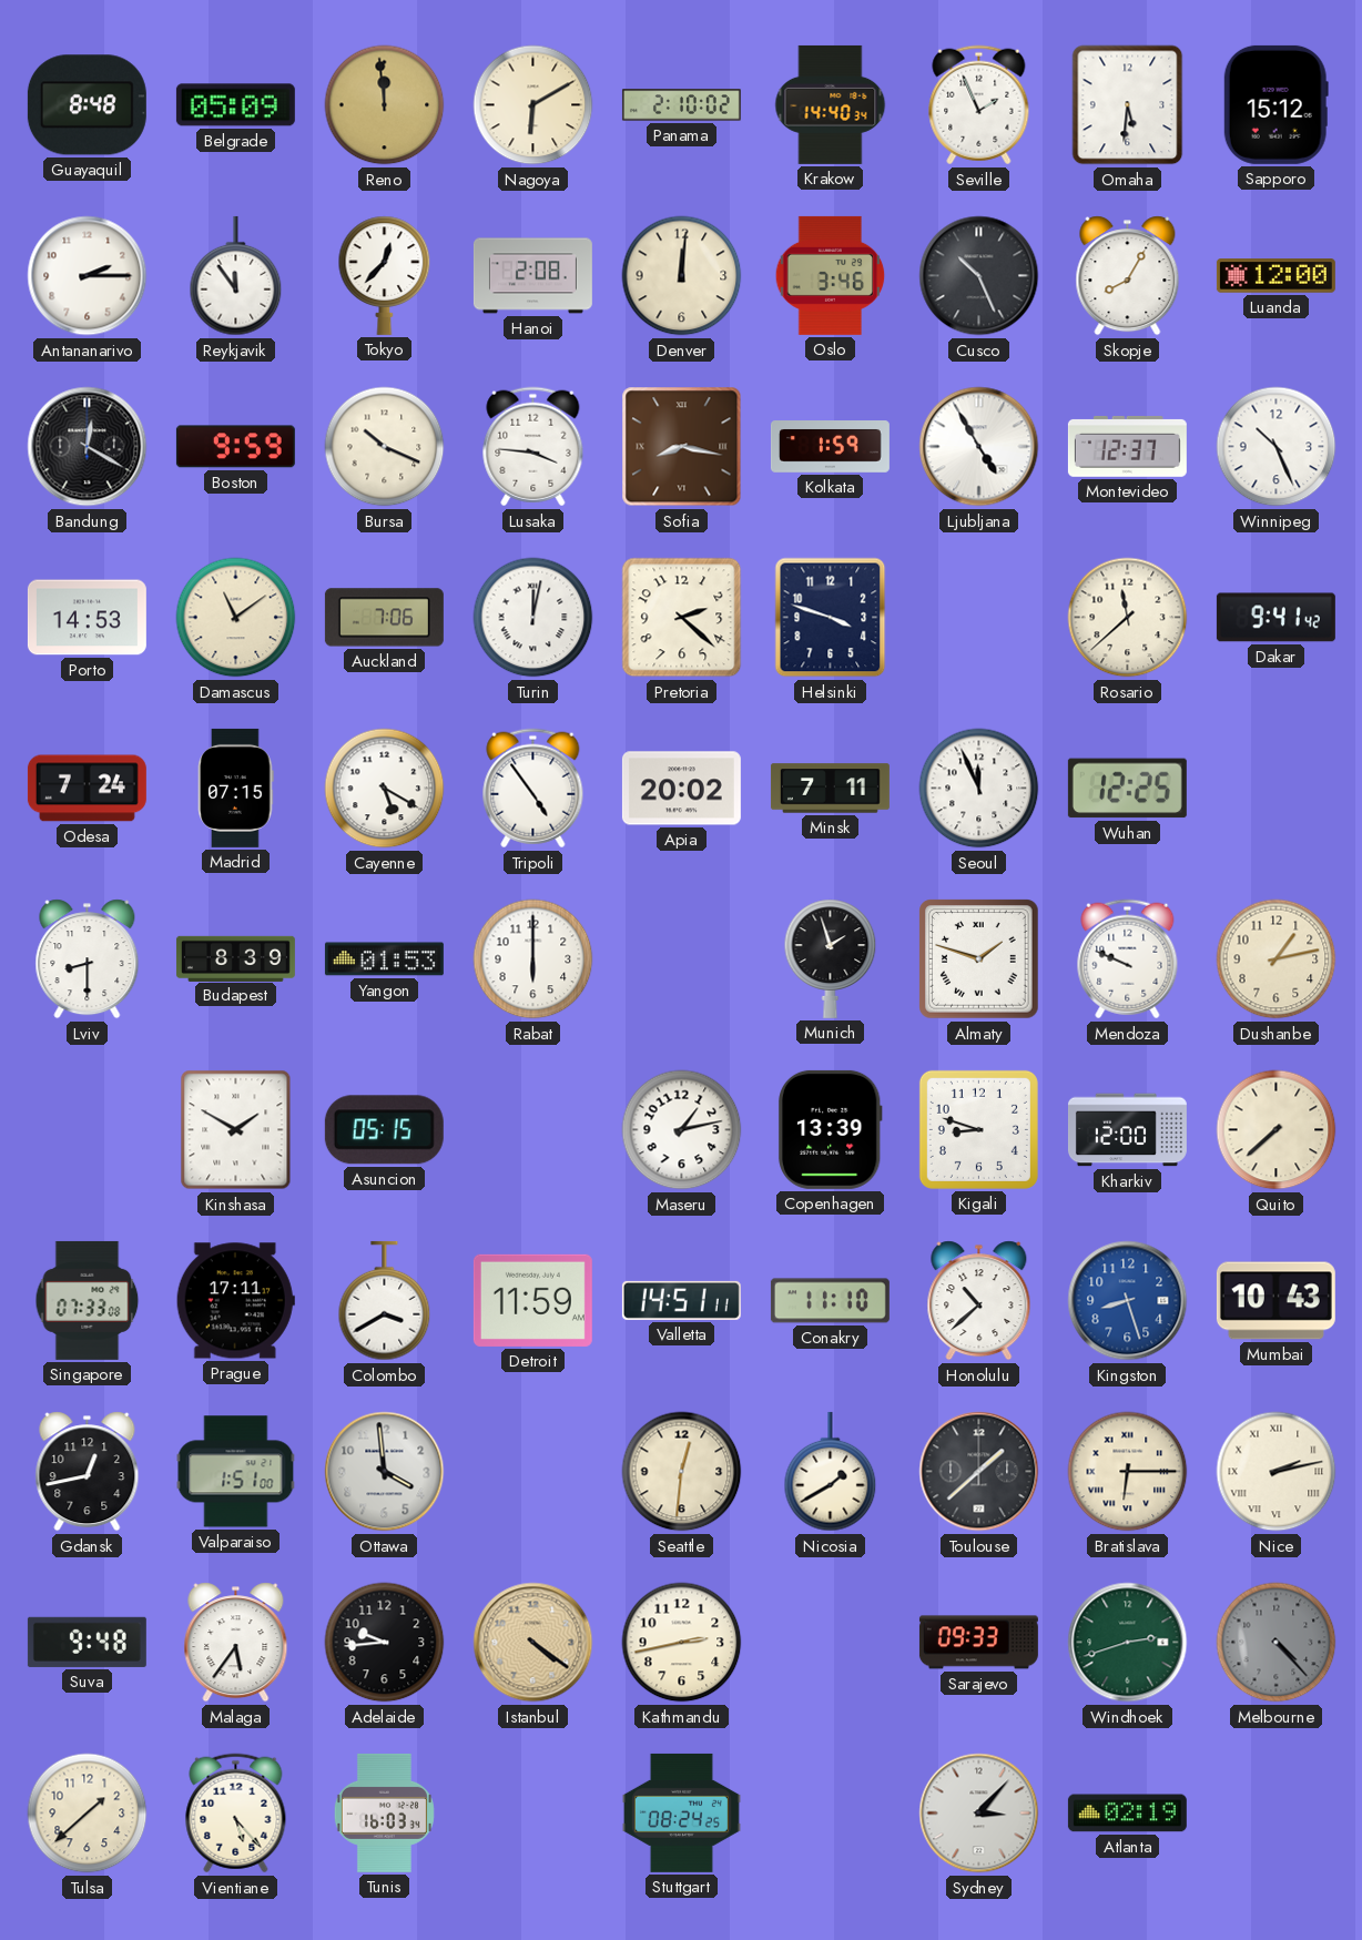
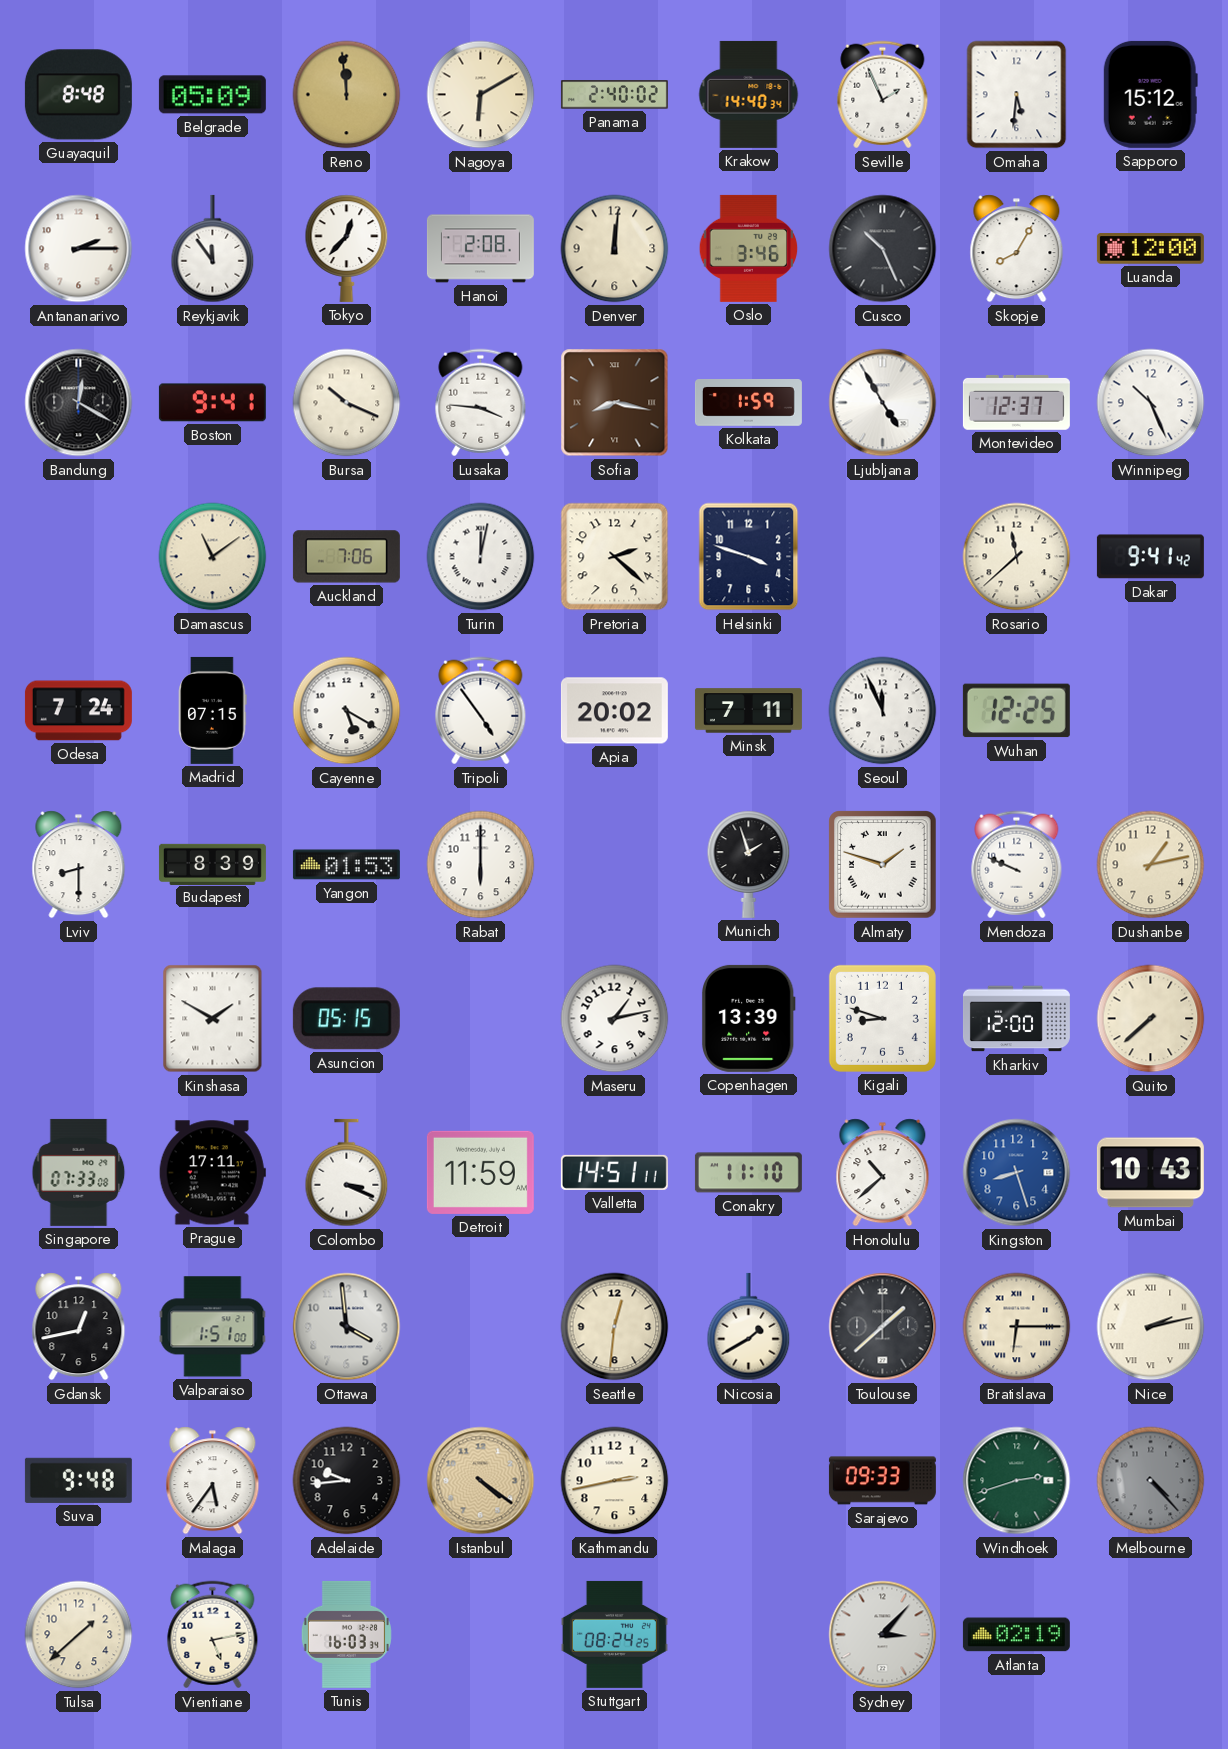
Panama: 2:10 -> 2:40 (614, 95)
Boston: 9:59 -> 9:41 (212, 403)
Porto: 14:53 -> none (87, 618)
Colombo: 3:40 -> 3:19 (347, 1173)
Vientiane: 5:23 -> 5:13 (213, 1635)
